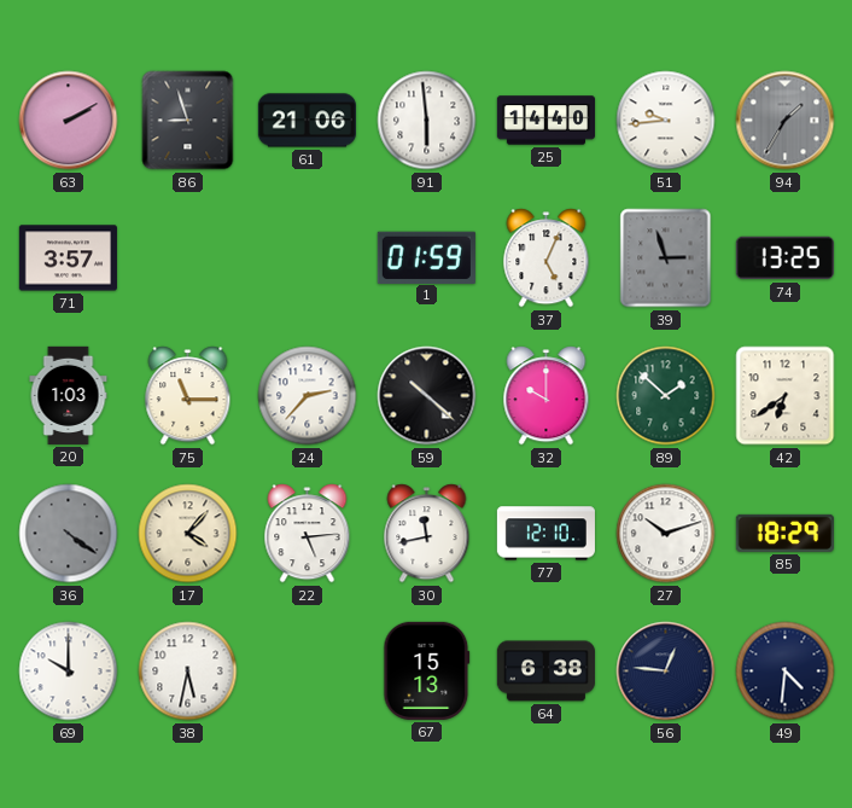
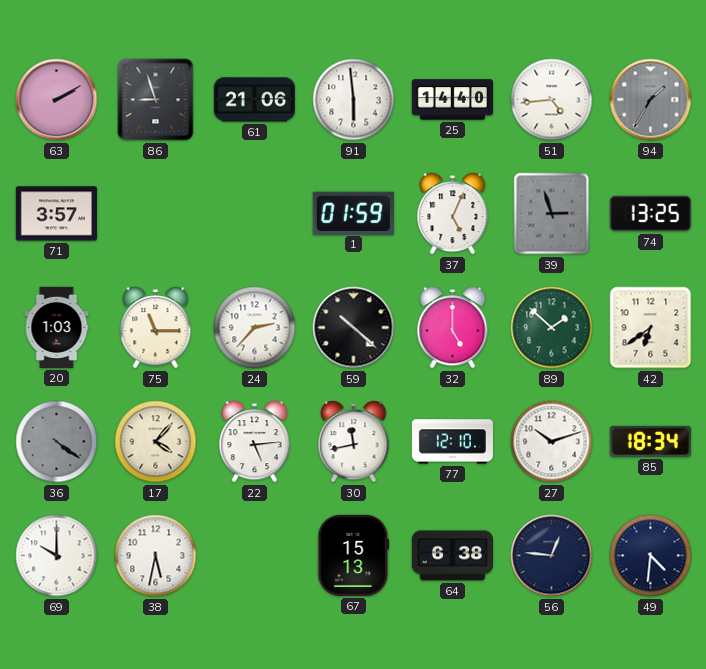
51: 9:44 -> 4:44 (552, 100)
32: 10:00 -> 5:00 (453, 328)
85: 18:29 -> 18:34 (650, 441)
